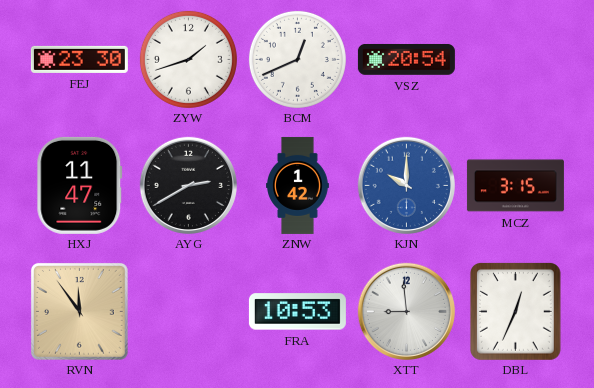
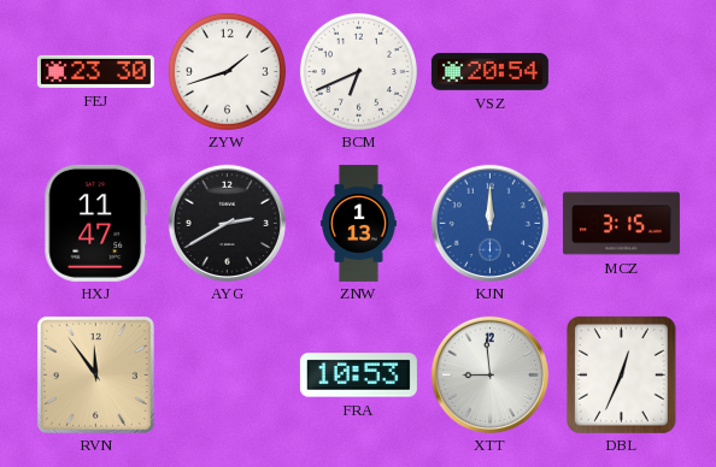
BCM: 12:41 -> 6:41 (358, 71)
ZNW: 1:42 -> 1:13 (359, 223)
KJN: 10:00 -> 12:00 (489, 223)
